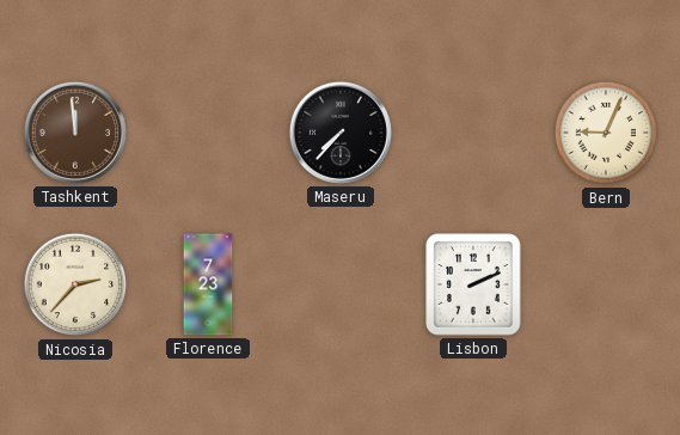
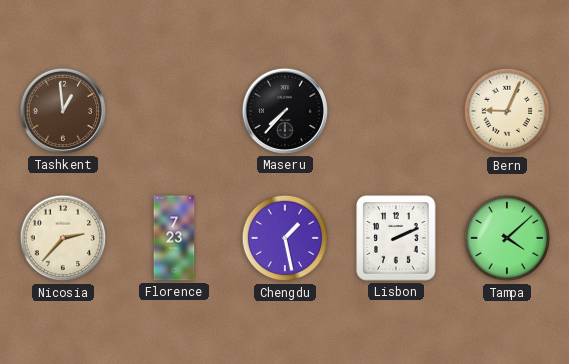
Tashkent: 11:59 -> 12:59 (63, 111)
Chengdu: none -> 1:28 (285, 238)
Tampa: none -> 4:08 (507, 238)
